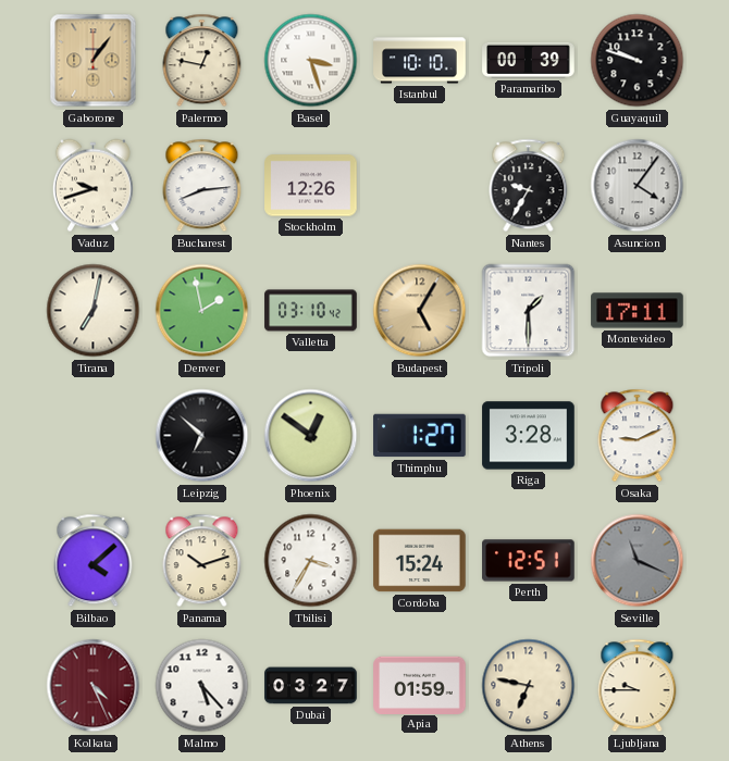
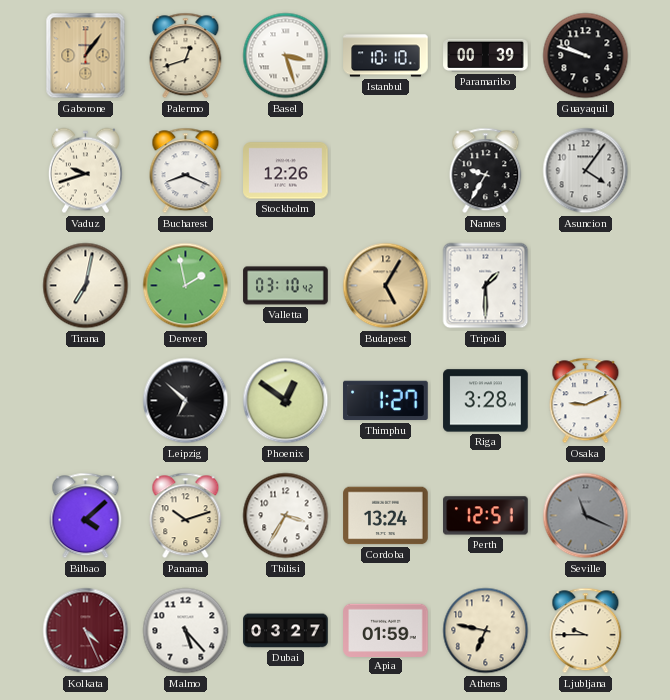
Palermo: 12:47 -> 12:42 (186, 56)
Bucharest: 8:14 -> 8:19 (186, 171)
Montevideo: 17:11 -> none (638, 311)
Cordoba: 15:24 -> 13:24 (386, 516)
